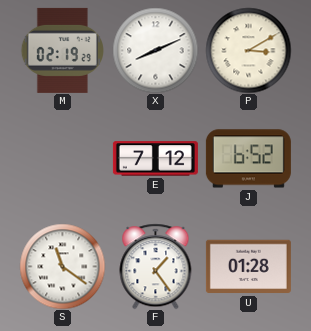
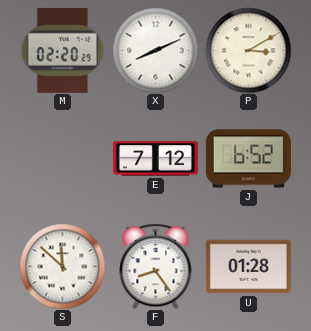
M: 02:19 -> 02:20 (62, 50)
S: 11:21 -> 11:52 (62, 266)
F: 1:24 -> 8:24 (156, 266)
